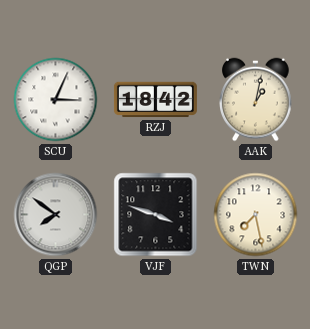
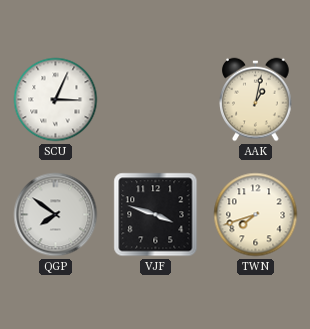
RZJ: 18:42 -> none (155, 100)
TWN: 7:28 -> 7:42 (256, 215)
